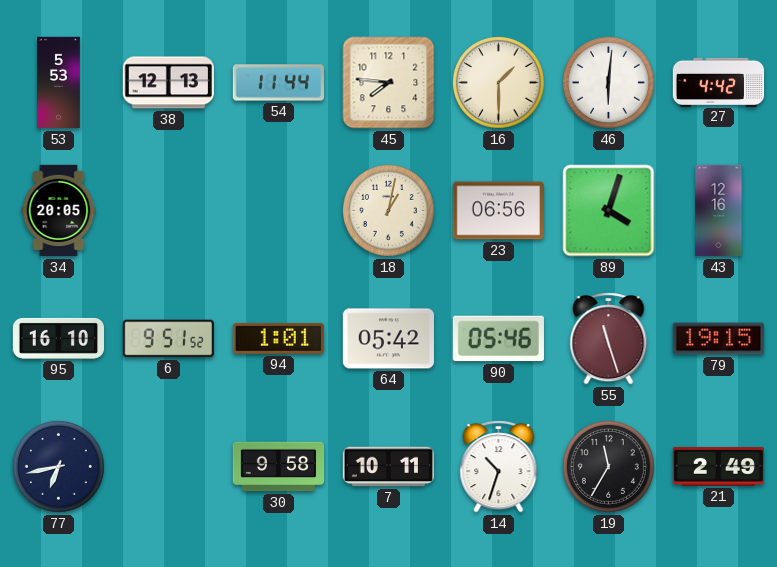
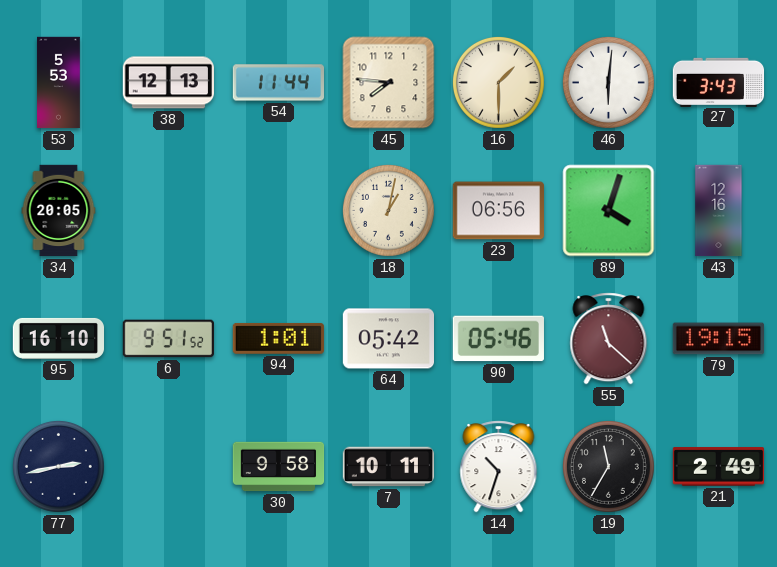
27: 4:42 -> 3:43 (719, 82)
55: 11:27 -> 11:22 (609, 339)
77: 6:43 -> 2:43 (58, 466)
